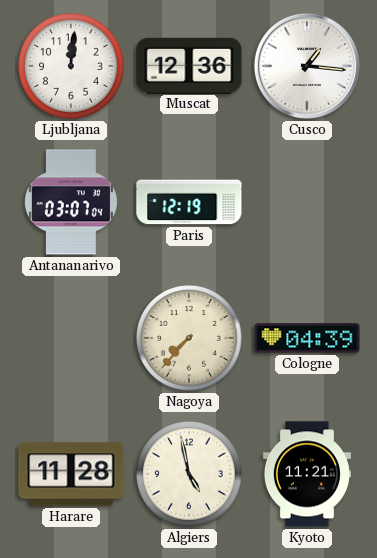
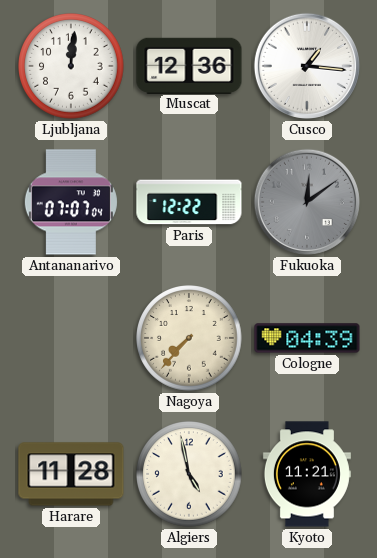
Antananarivo: 03:07 -> 07:07 (71, 202)
Paris: 12:19 -> 12:22 (189, 202)
Fukuoka: none -> 12:09 (307, 202)
